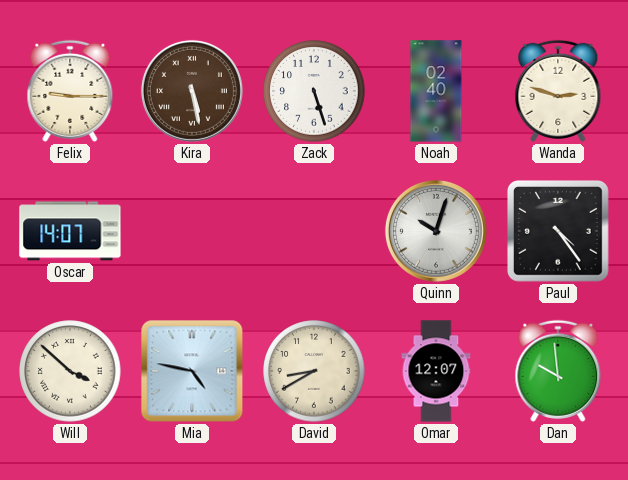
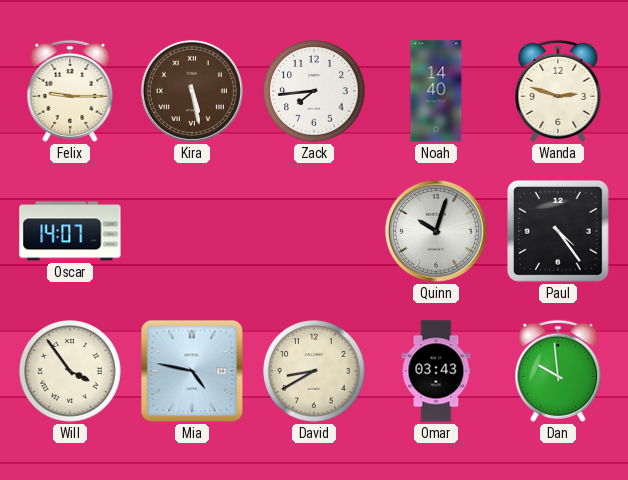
Zack: 5:27 -> 7:44 (314, 91)
Noah: 02:40 -> 14:40 (436, 91)
Will: 3:52 -> 3:54 (70, 371)
Omar: 12:07 -> 03:43 (436, 371)
